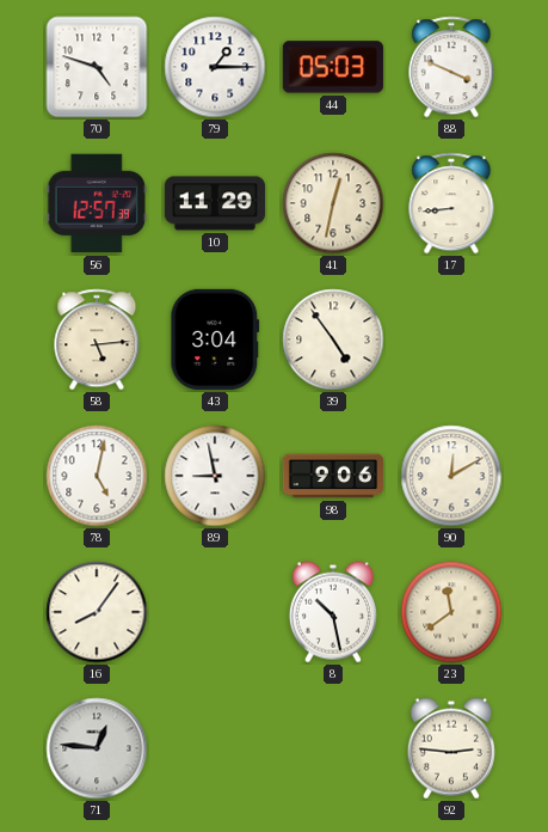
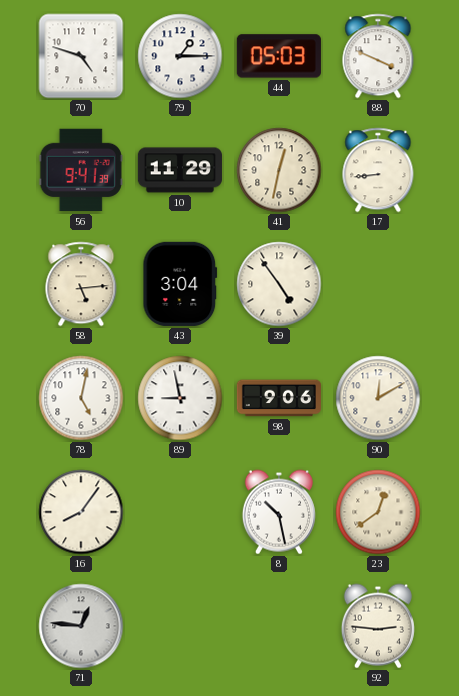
56: 12:57 -> 9:41 (81, 170)
23: 11:39 -> 12:39 (378, 512)
